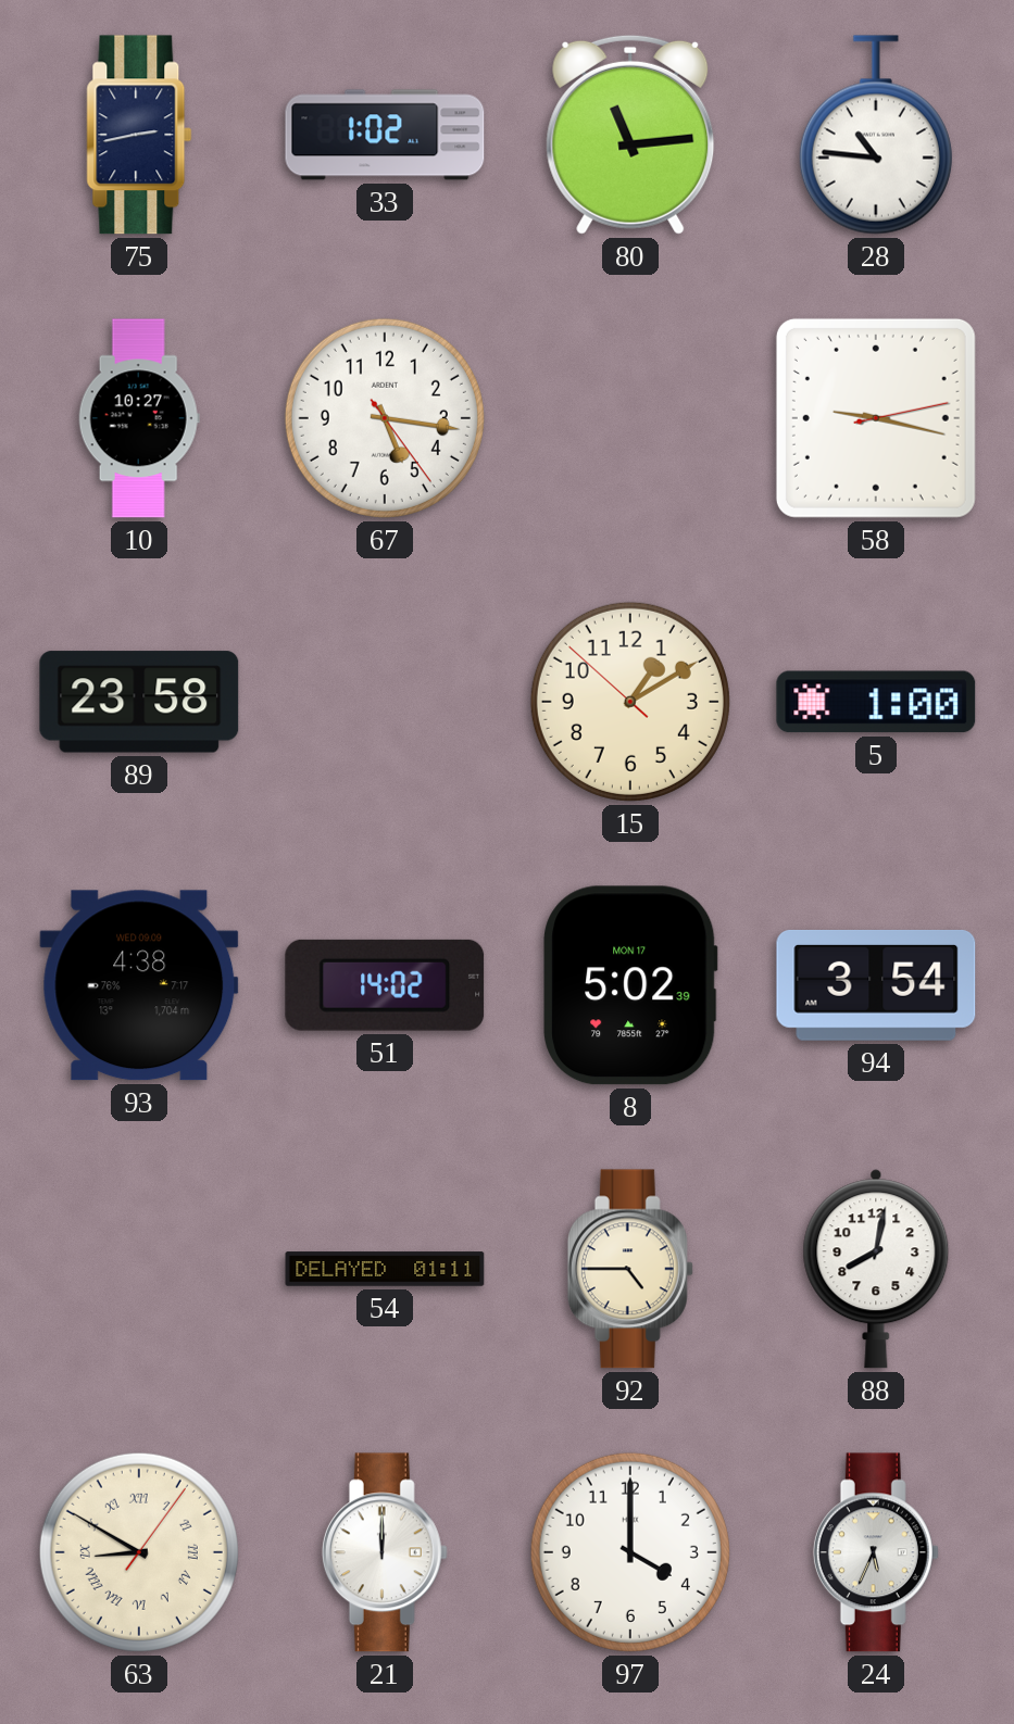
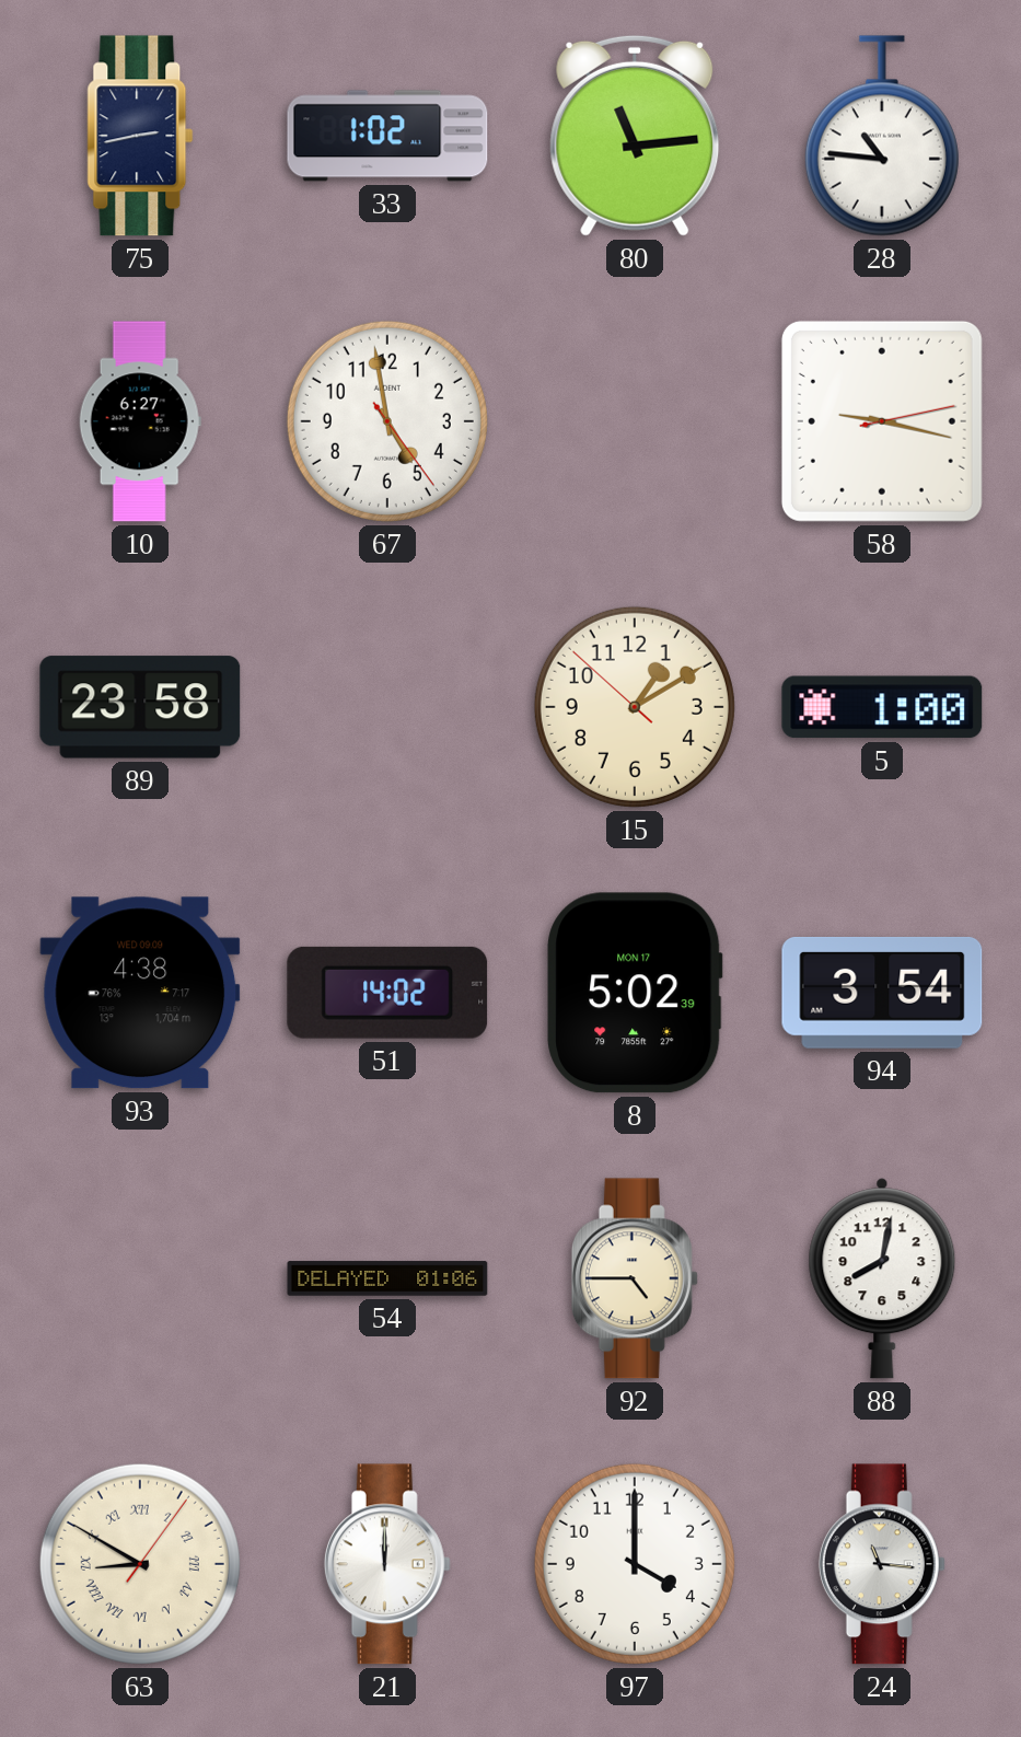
10: 10:27 -> 6:27 (140, 421)
67: 5:16 -> 4:58 (387, 421)
54: 01:11 -> 01:06 (387, 1278)
24: 5:34 -> 11:16 (882, 1564)
